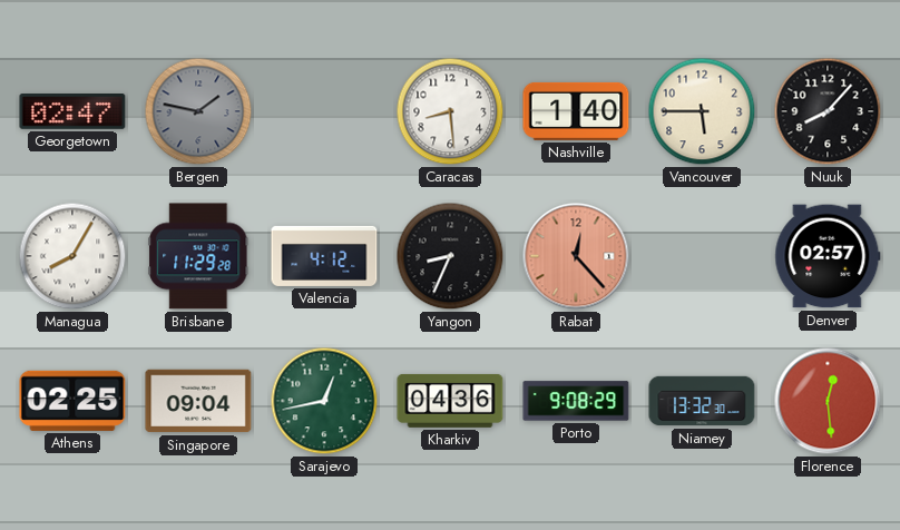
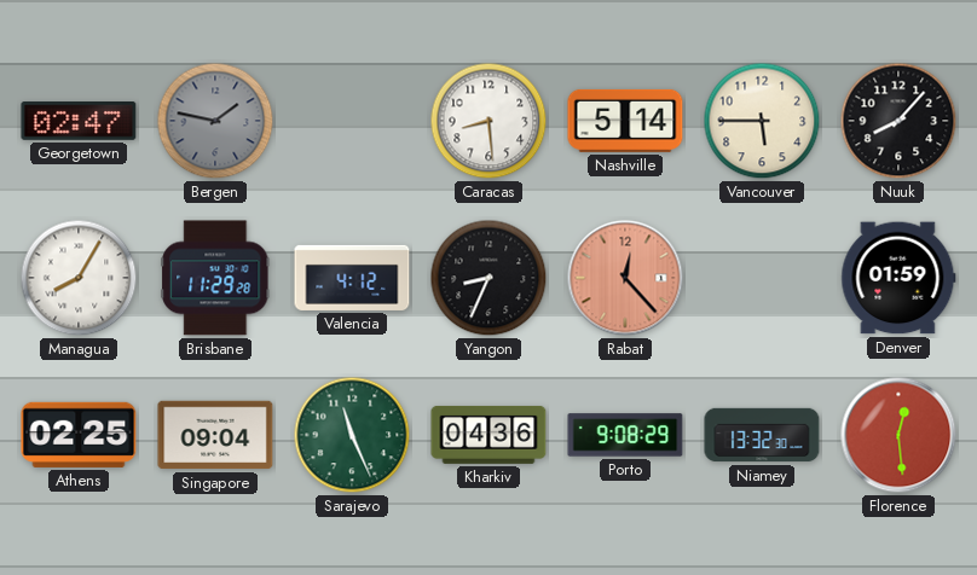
Nashville: 1:40 -> 5:14 (625, 121)
Denver: 02:57 -> 01:59 (898, 278)
Sarajevo: 12:43 -> 11:26 (352, 435)
